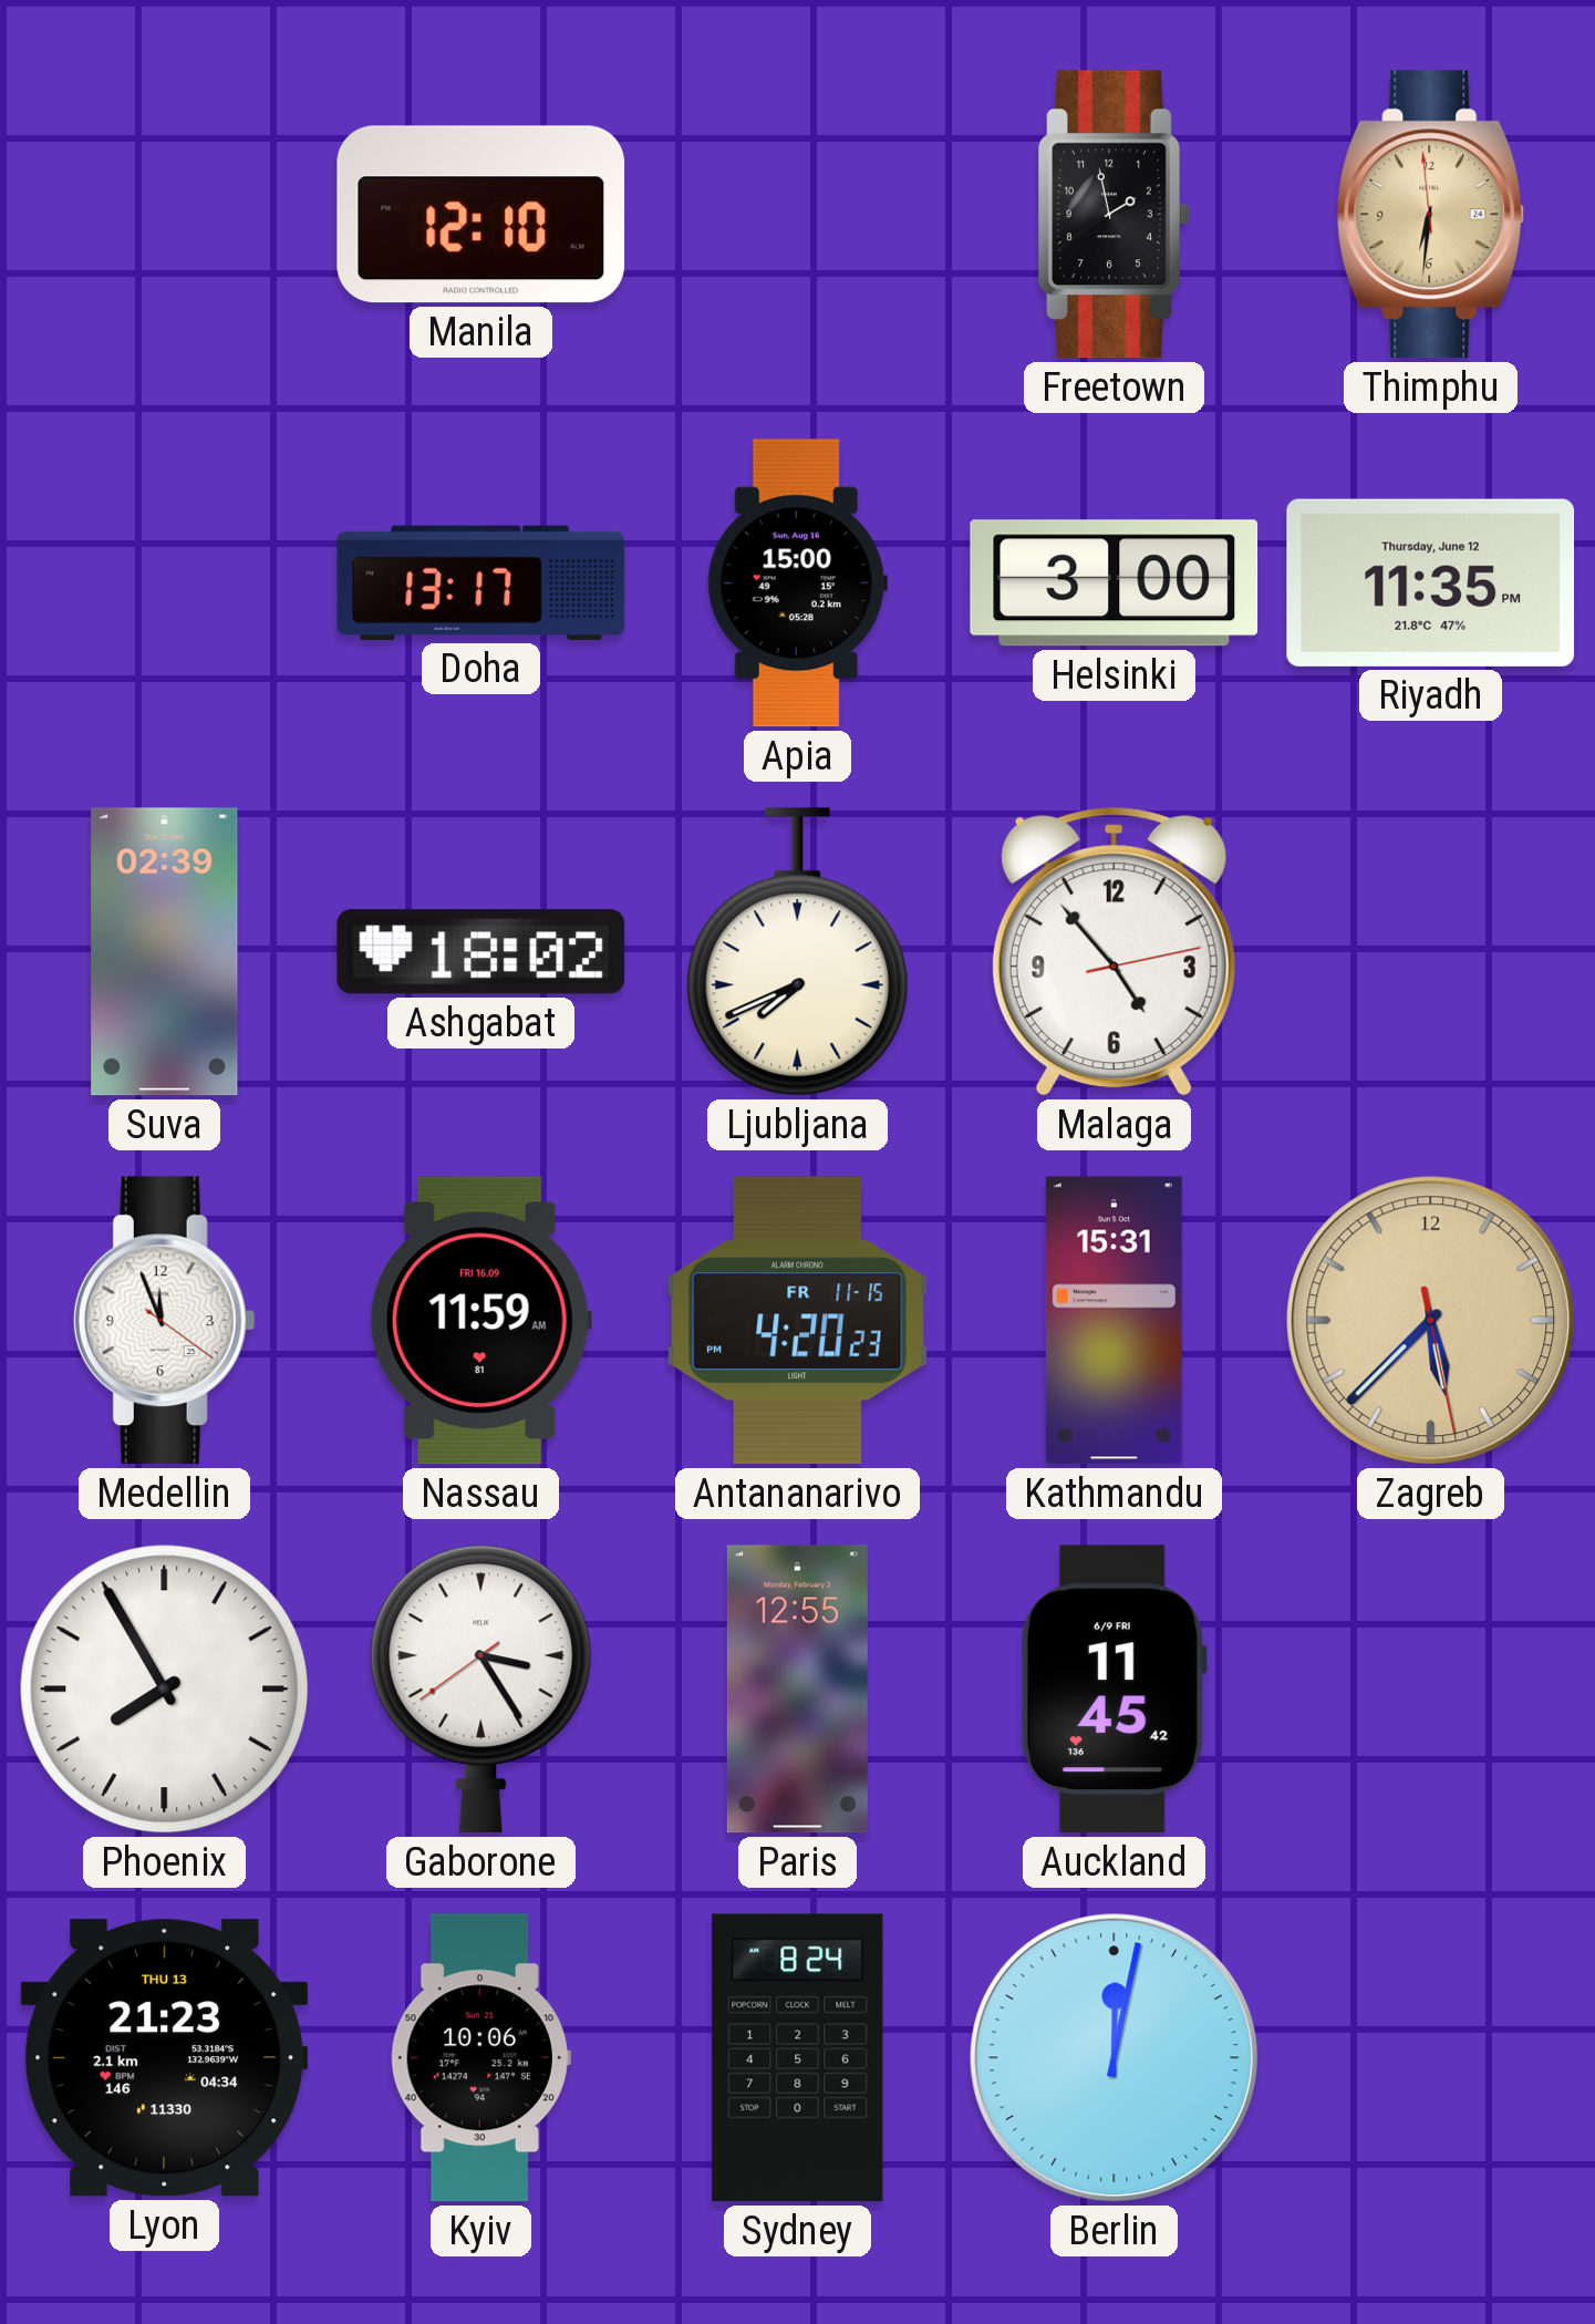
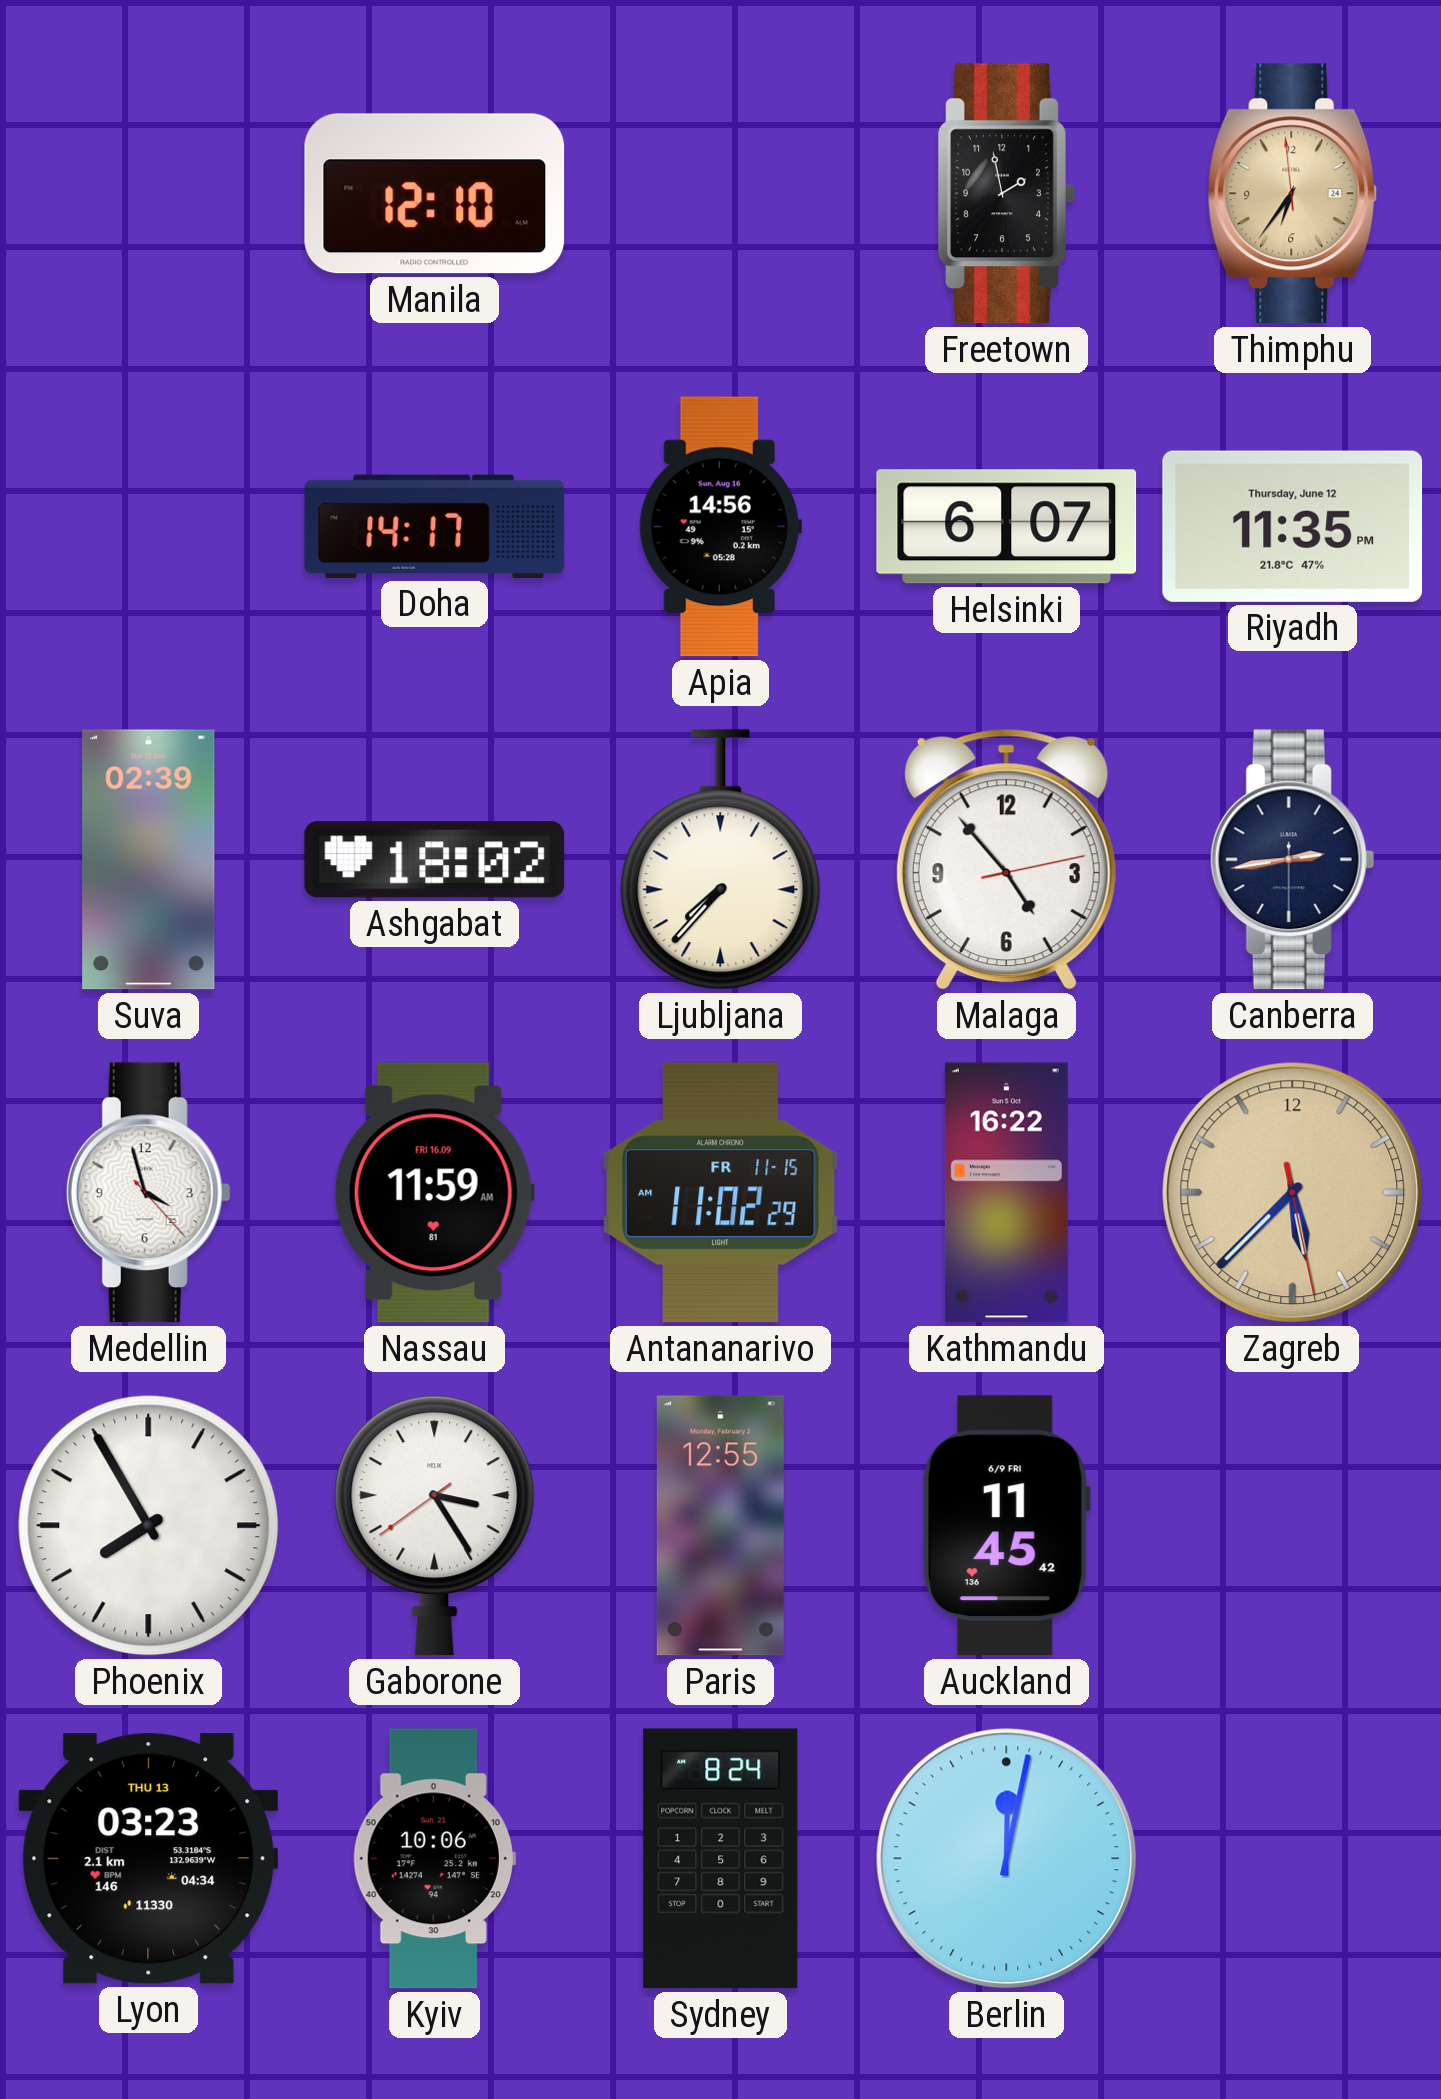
Thimphu: 6:30 -> 6:35 (1293, 194)
Doha: 13:17 -> 14:17 (435, 526)
Apia: 15:00 -> 14:56 (720, 527)
Helsinki: 3:00 -> 6:07 (1007, 527)
Ljubljana: 7:41 -> 7:37 (721, 860)
Canberra: none -> 2:43 (1292, 860)
Medellin: 11:56 -> 3:57 (148, 1193)
Antananarivo: 4:20 -> 11:02 (721, 1193)
Kathmandu: 15:31 -> 16:22 (1006, 1193)
Lyon: 21:23 -> 03:23 (149, 1859)
